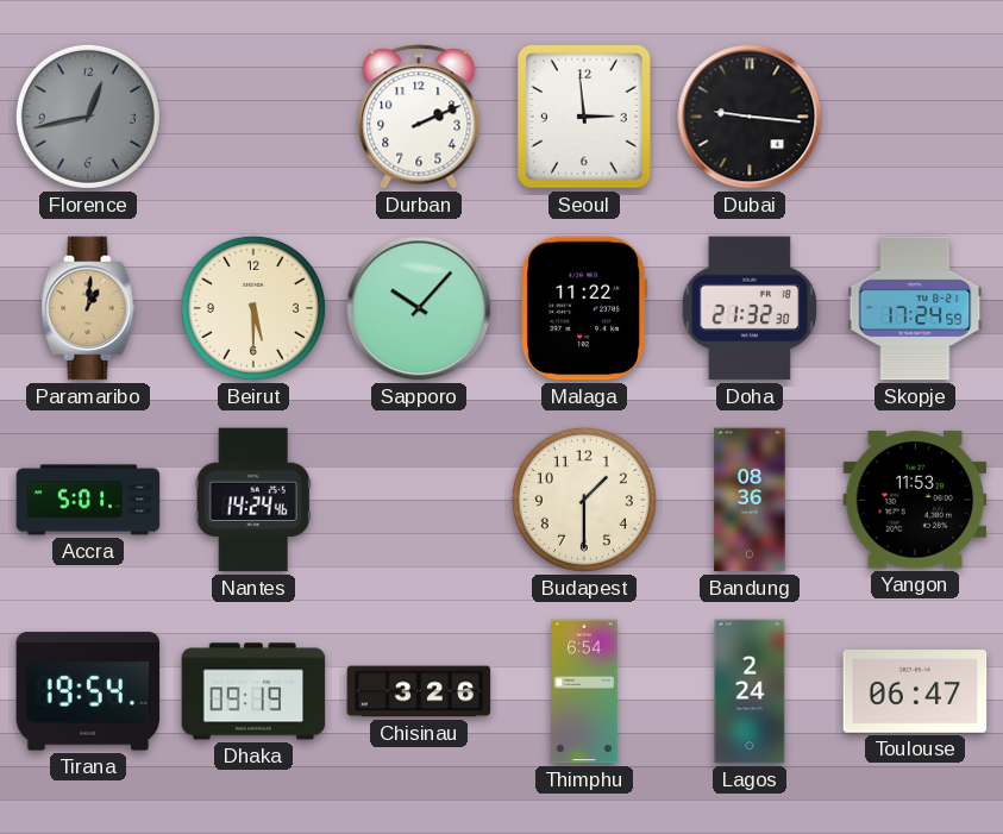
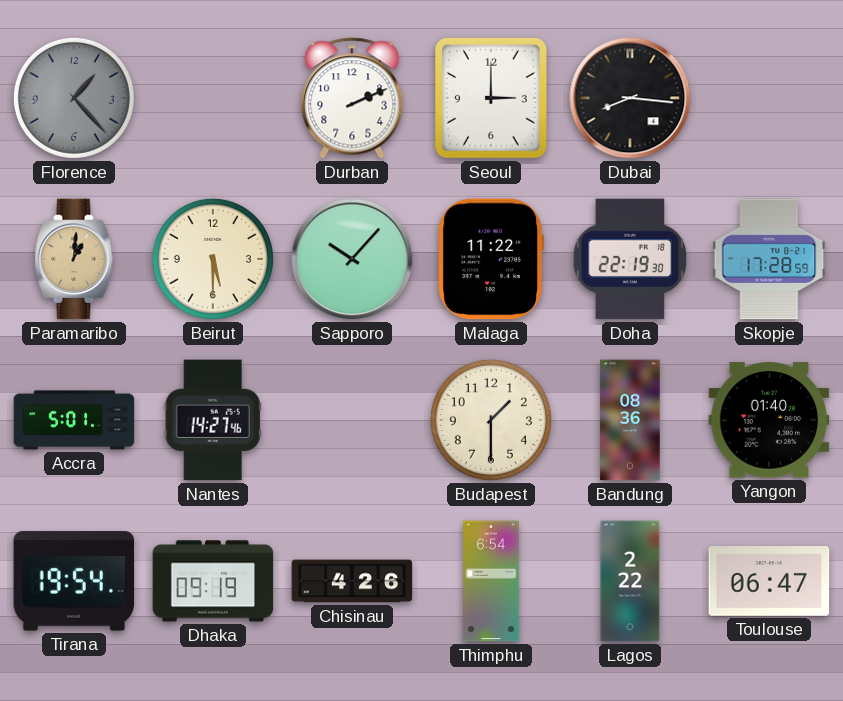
Florence: 12:43 -> 1:23 (74, 98)
Seoul: 2:59 -> 3:00 (491, 98)
Dubai: 9:16 -> 8:16 (630, 98)
Doha: 21:32 -> 22:19 (630, 259)
Skopje: 17:24 -> 17:28 (769, 259)
Nantes: 14:24 -> 14:27 (213, 420)
Yangon: 11:53 -> 01:40 (769, 420)
Chisinau: 3:26 -> 4:26 (352, 581)
Lagos: 2:24 -> 2:22 (630, 581)
